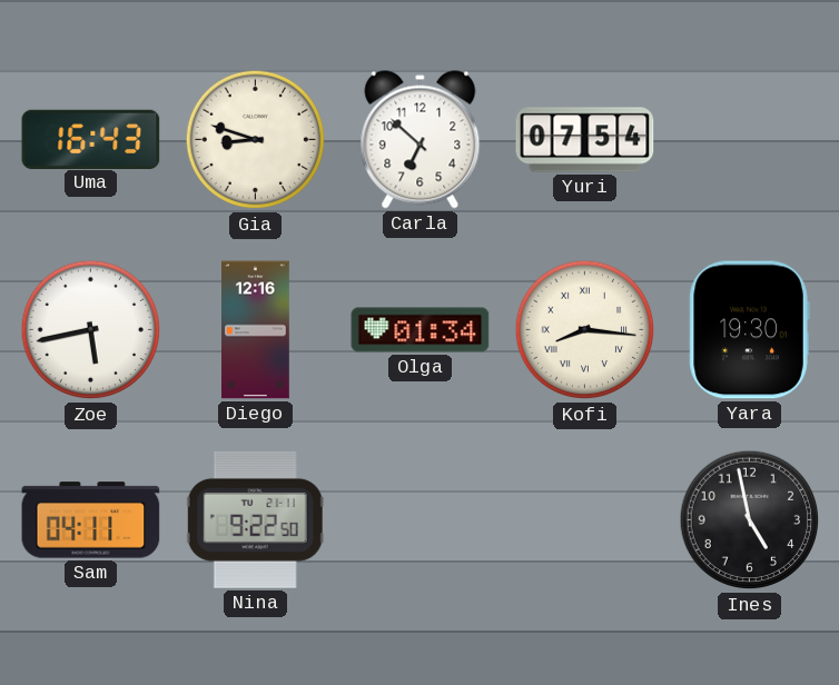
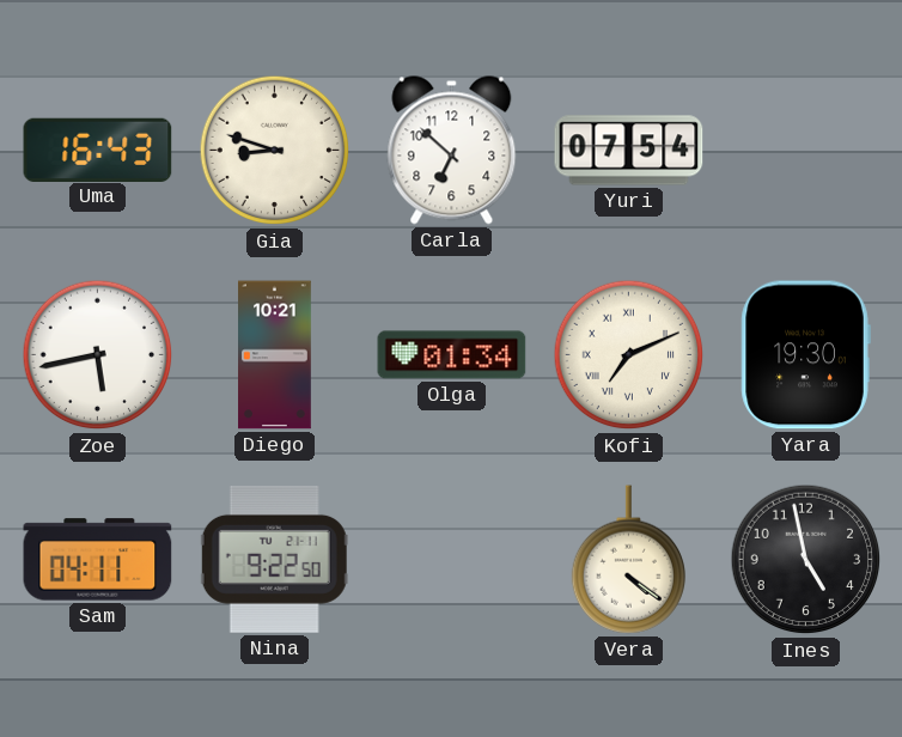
Diego: 12:16 -> 10:21 (275, 355)
Kofi: 8:16 -> 7:11 (629, 355)
Vera: none -> 4:21 (628, 560)
